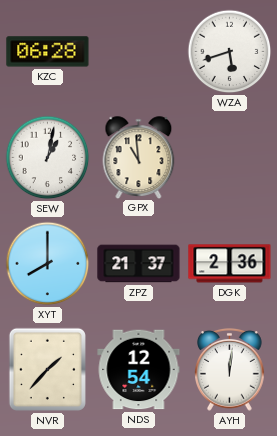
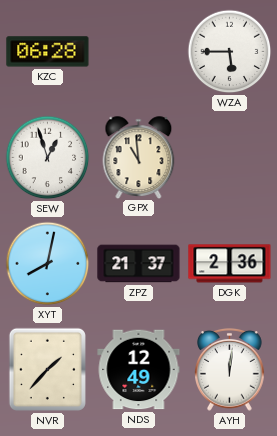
WZA: 5:42 -> 5:45 (230, 52)
SEW: 1:02 -> 12:57 (48, 158)
XYT: 8:00 -> 8:02 (48, 264)
NDS: 12:54 -> 12:49 (139, 370)
